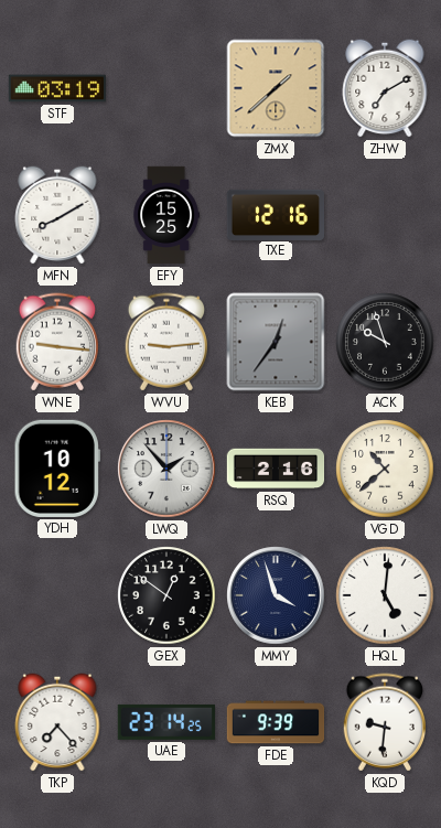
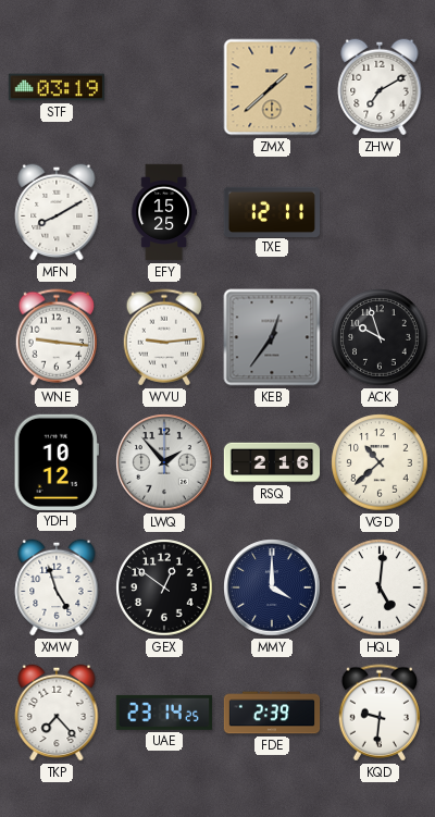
TXE: 12:16 -> 12:11 (271, 211)
XMW: none -> 4:57 (57, 587)
MMY: 3:57 -> 4:00 (272, 587)
FDE: 9:39 -> 2:39 (272, 713)
